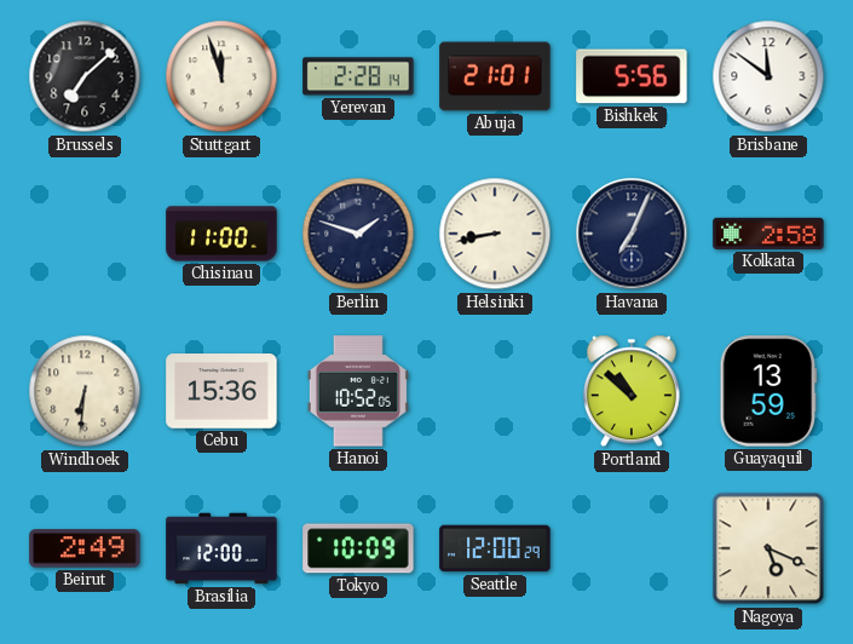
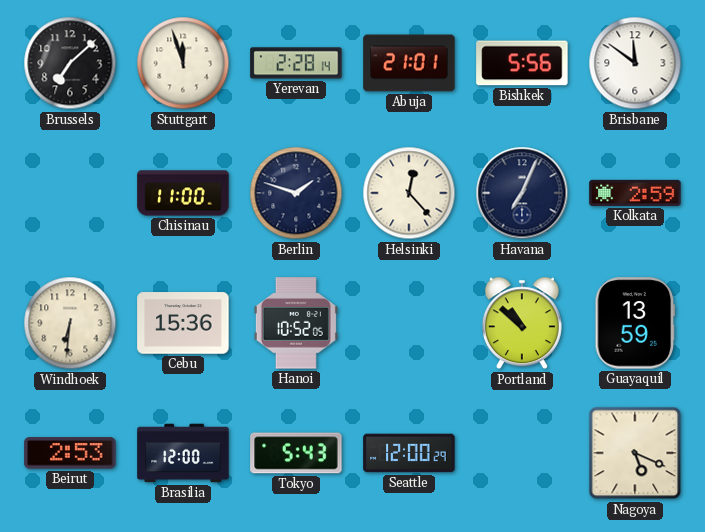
Helsinki: 8:43 -> 12:23 (409, 193)
Kolkata: 2:58 -> 2:59 (635, 193)
Beirut: 2:49 -> 2:53 (70, 453)
Tokyo: 10:09 -> 5:43 (296, 453)
